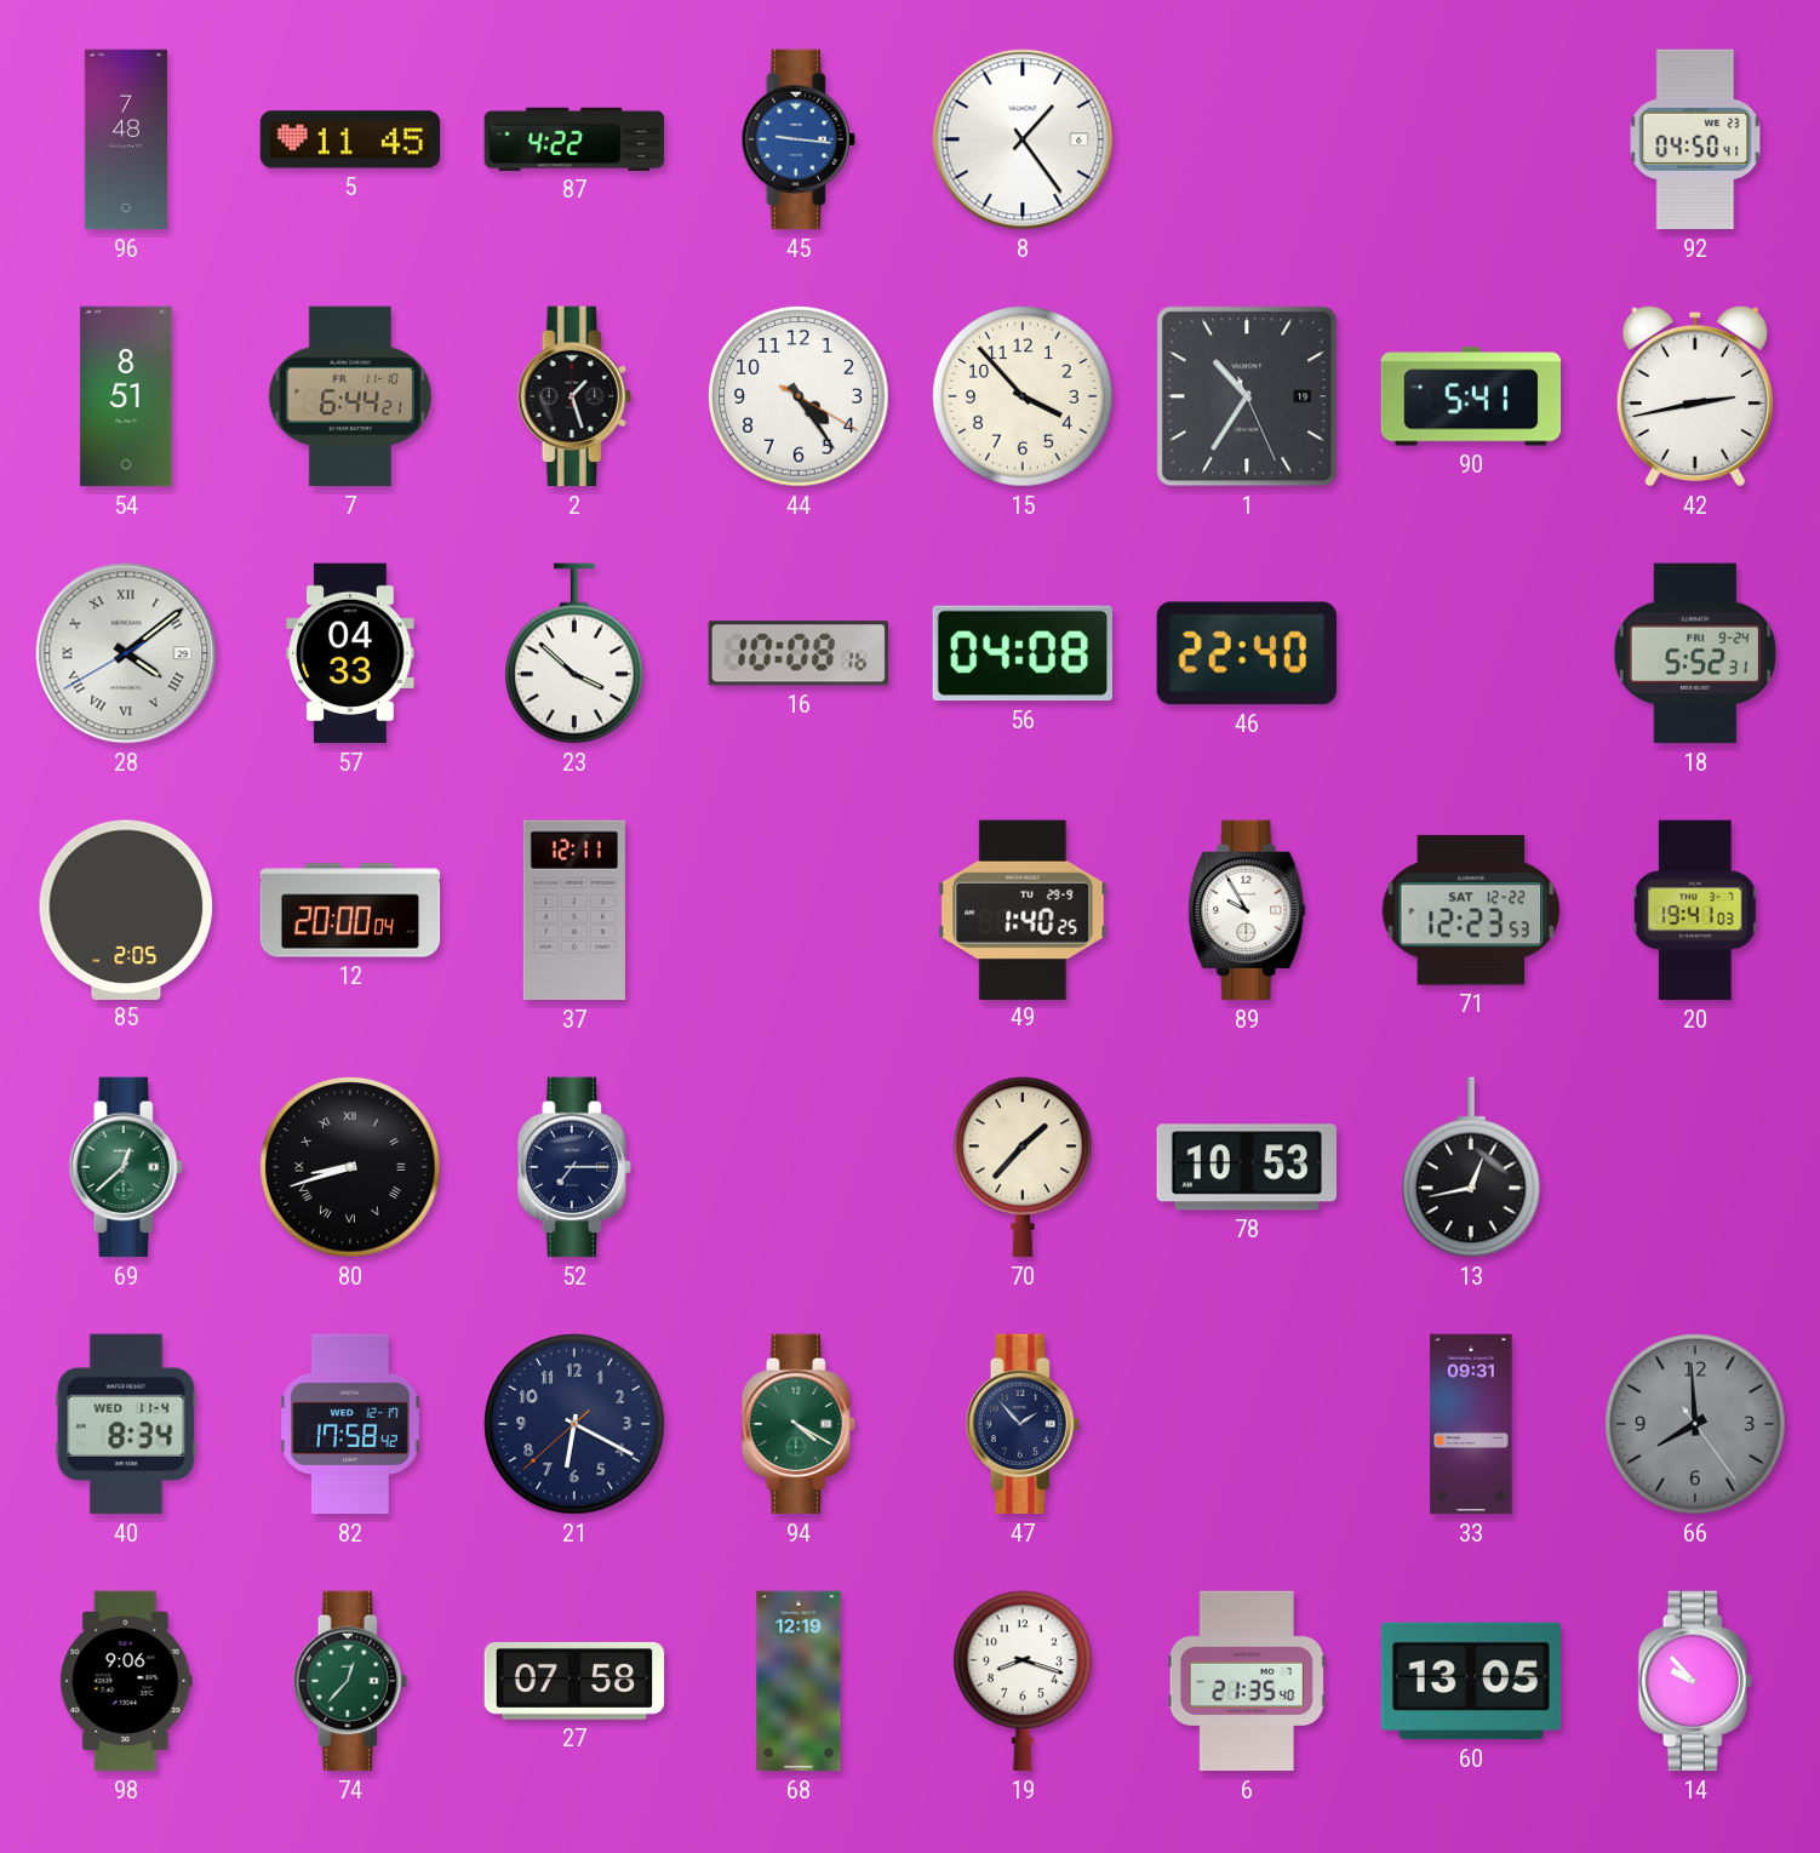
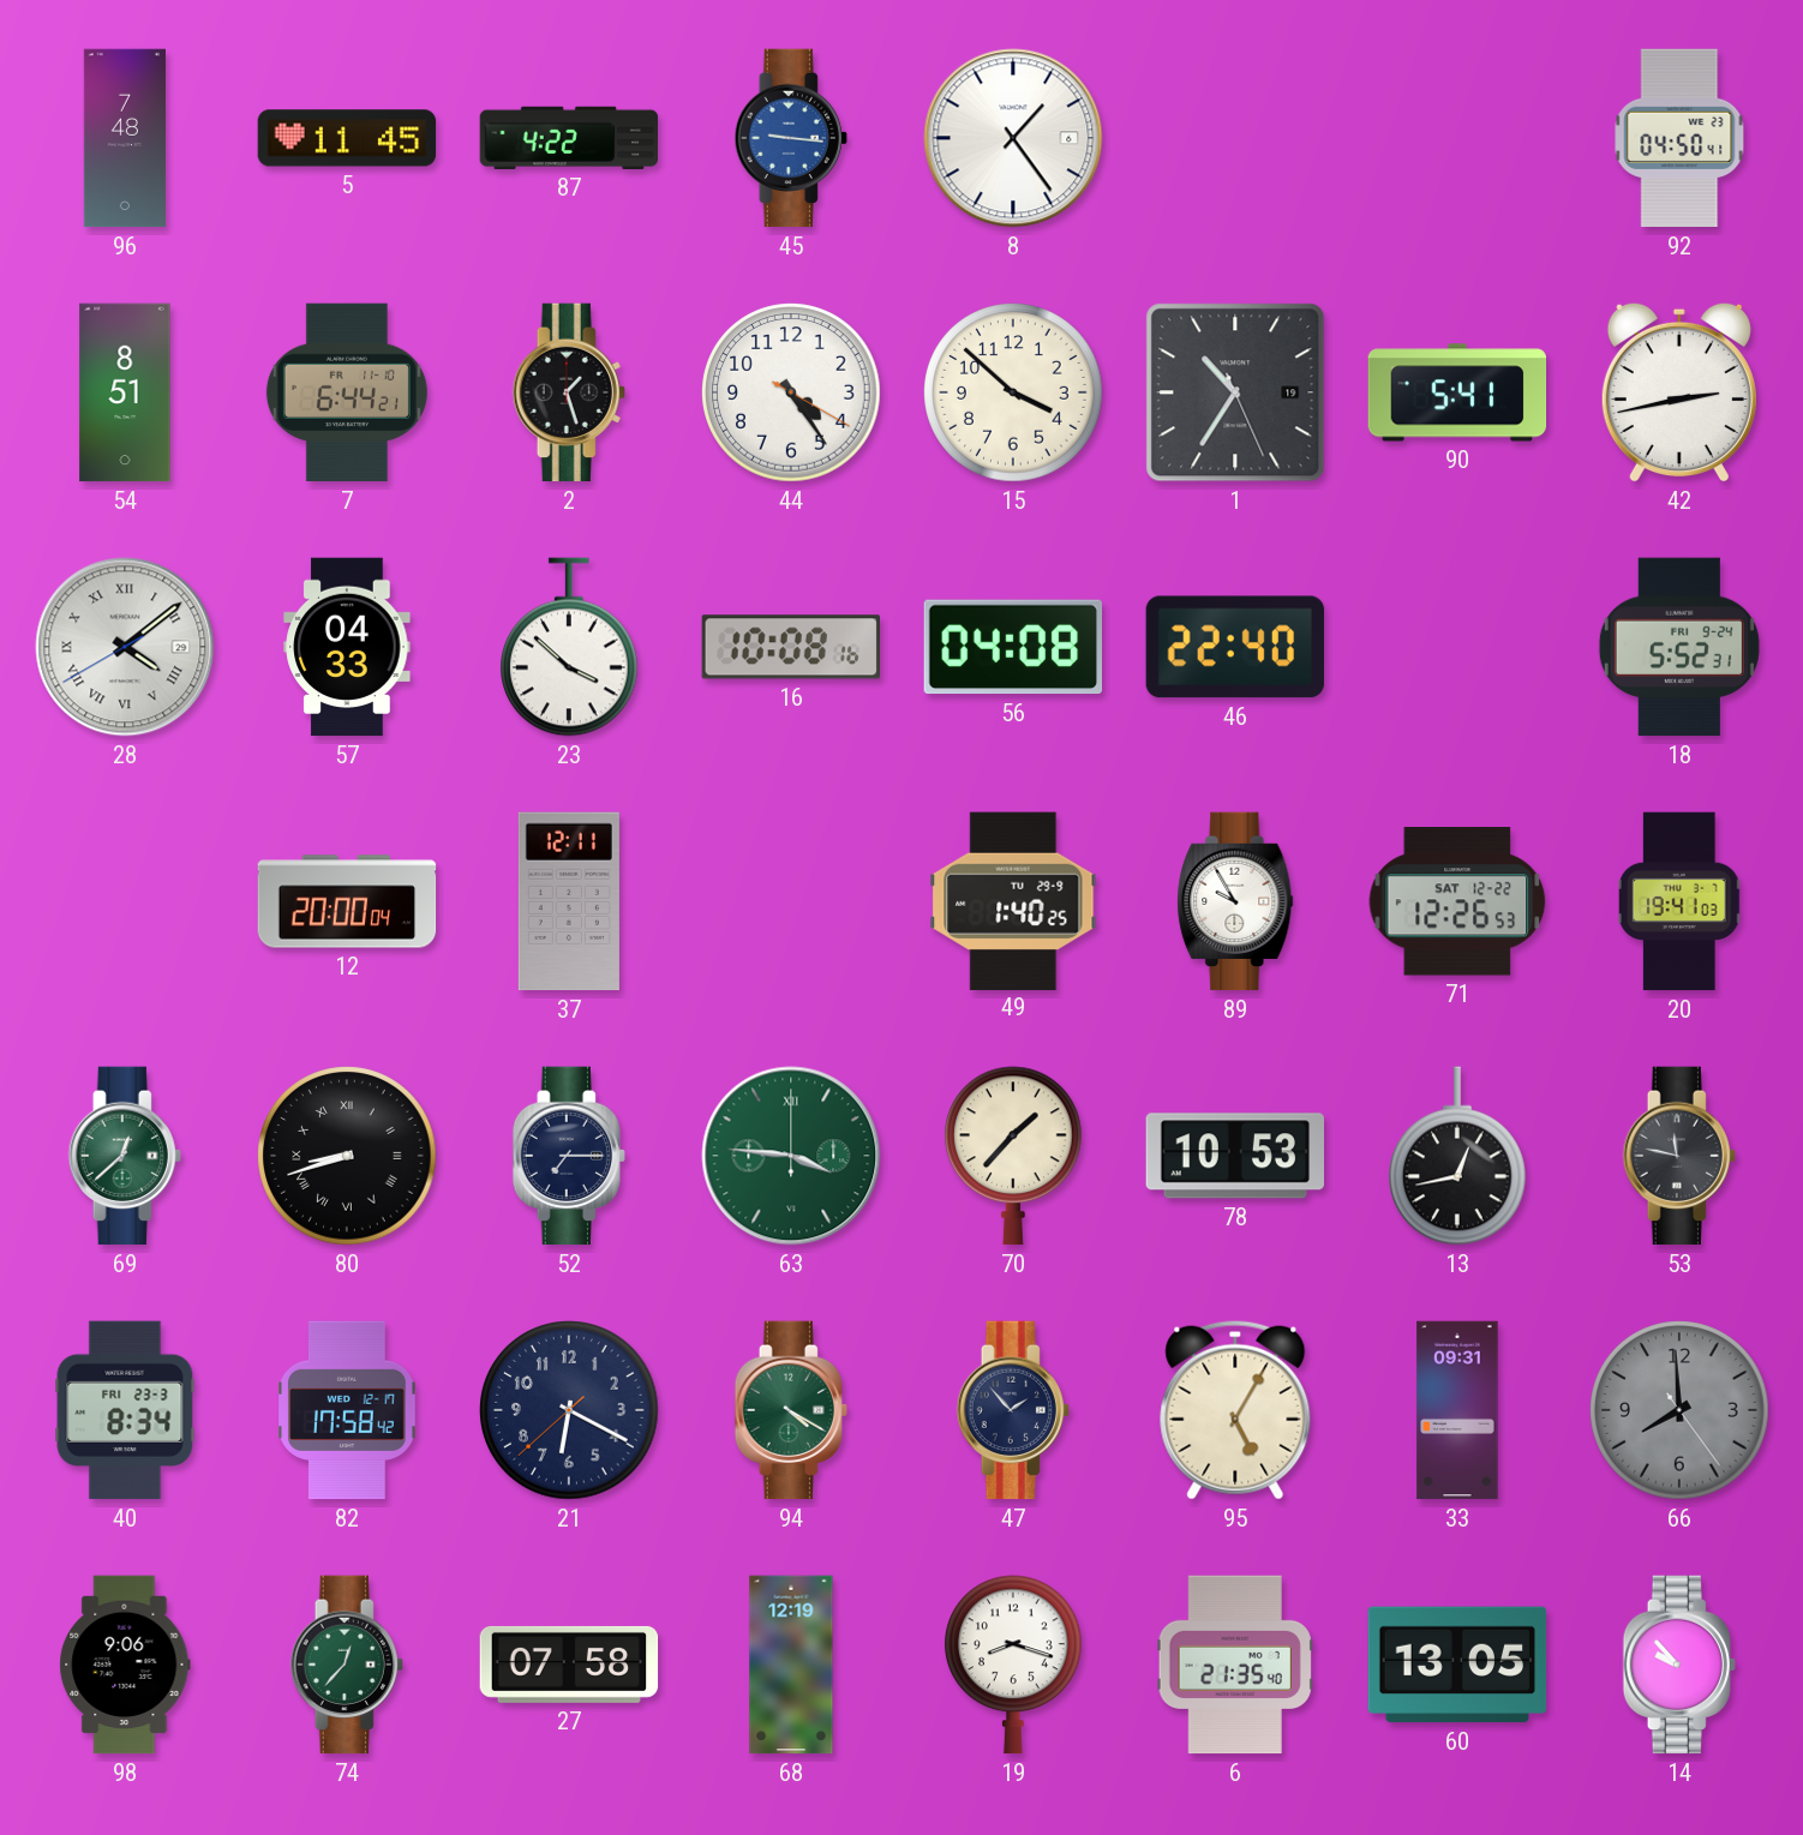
15: 3:53 -> 3:52 (1013, 392)
85: 2:05 -> none (126, 909)
71: 12:23 -> 12:26 (1457, 901)
63: none -> 3:46 (791, 1156)
53: none -> 11:47 (1679, 1156)
40 date: WED 11-4 -> FRI 23-3 (125, 1410)
95: none -> 5:05 (1235, 1410)
